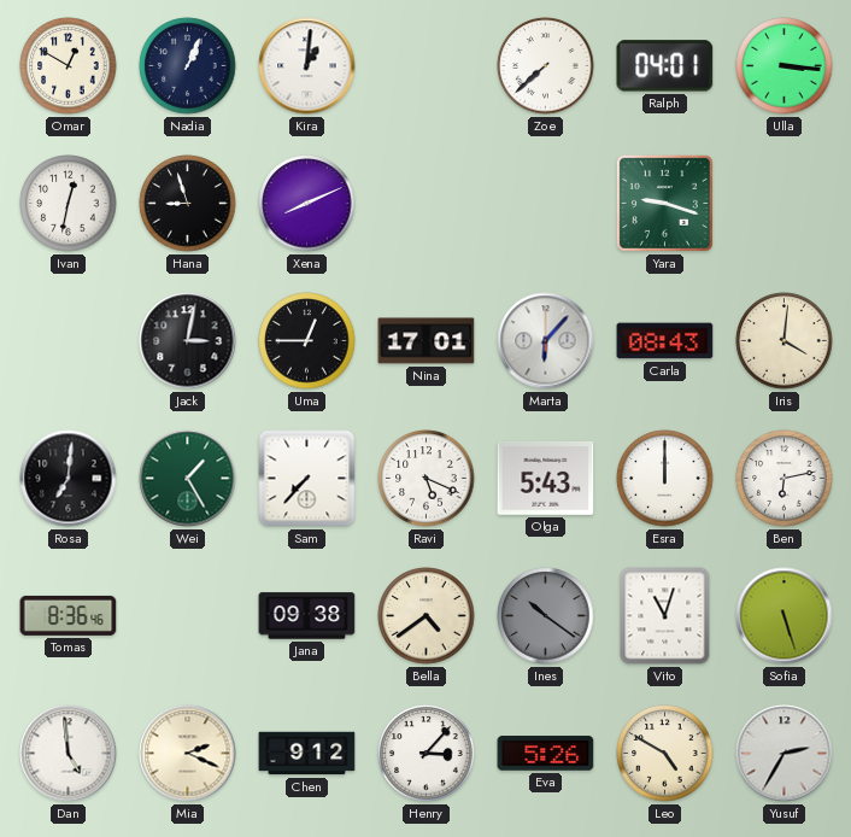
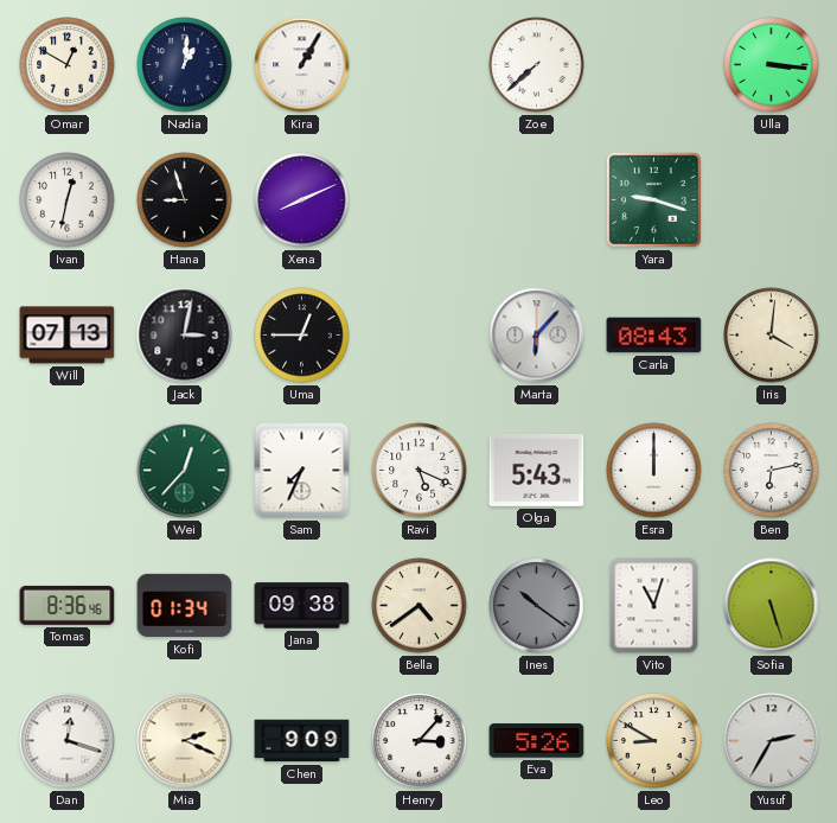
Nadia: 1:04 -> 1:01 (185, 65)
Kira: 1:01 -> 1:05 (302, 65)
Ralph: 04:01 -> none (665, 66)
Will: none -> 07:13 (68, 336)
Nina: 17:01 -> none (427, 341)
Rosa: 7:01 -> none (69, 479)
Wei: 1:25 -> 12:37 (185, 471)
Sam: 7:37 -> 7:34 (302, 471)
Kofi: none -> 01:34 (185, 606)
Dan: 4:59 -> 12:18 (68, 741)
Chen: 9:12 -> 9:09 (302, 741)
Leo: 4:50 -> 8:50 (654, 741)
